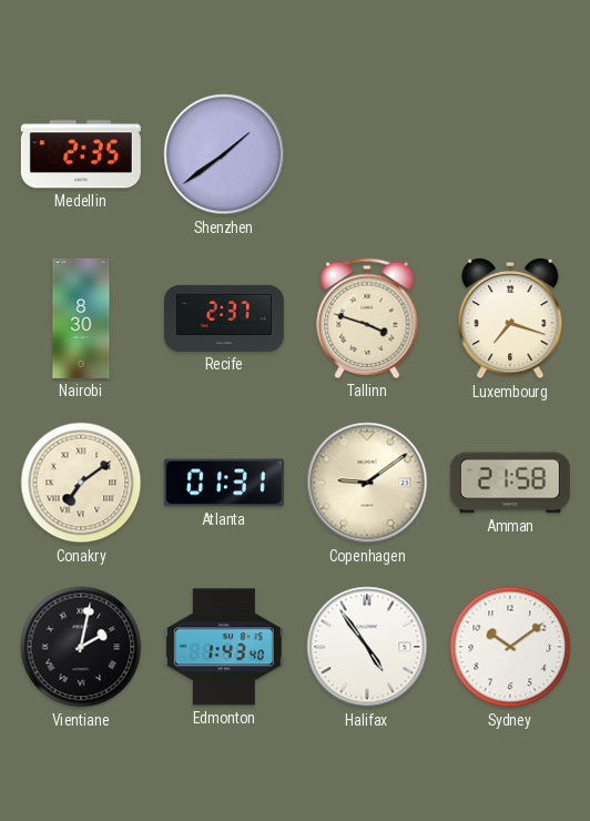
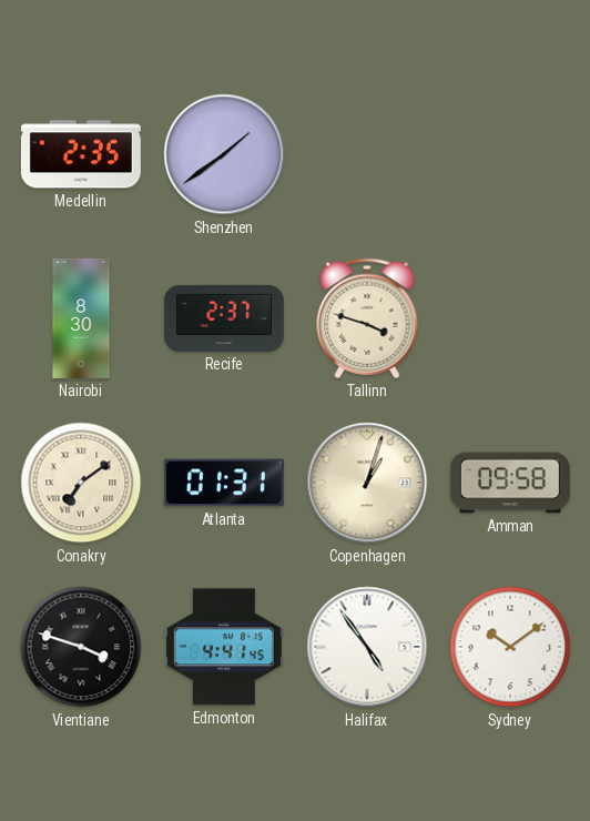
Luxembourg: 7:18 -> none (510, 318)
Copenhagen: 9:09 -> 1:03 (367, 483)
Amman: 21:58 -> 09:58 (510, 483)
Vientiane: 2:02 -> 3:48 (81, 647)
Edmonton: 1:43 -> 4:41 (224, 647)
